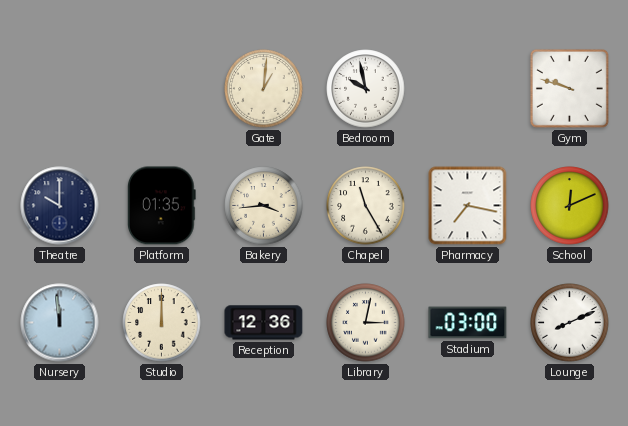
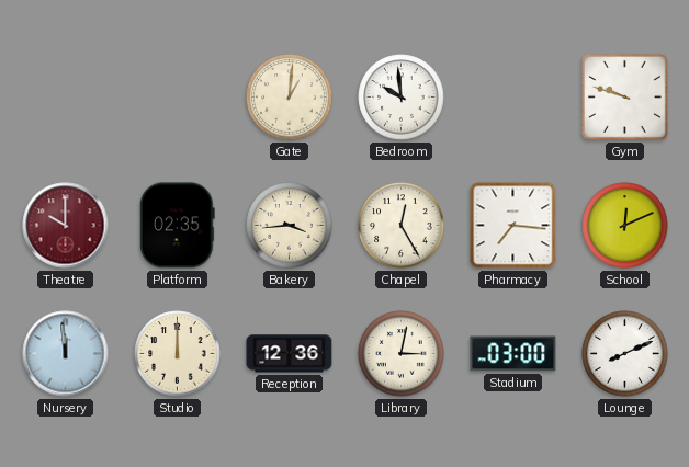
Bedroom: 9:58 -> 9:59 (402, 98)
Theatre dial: navy -> burgundy (66, 226)
Platform: 01:35 -> 02:35 (178, 226)
Chapel: 11:25 -> 12:25 (402, 226)
Pharmacy: 7:17 -> 7:16 (513, 226)
